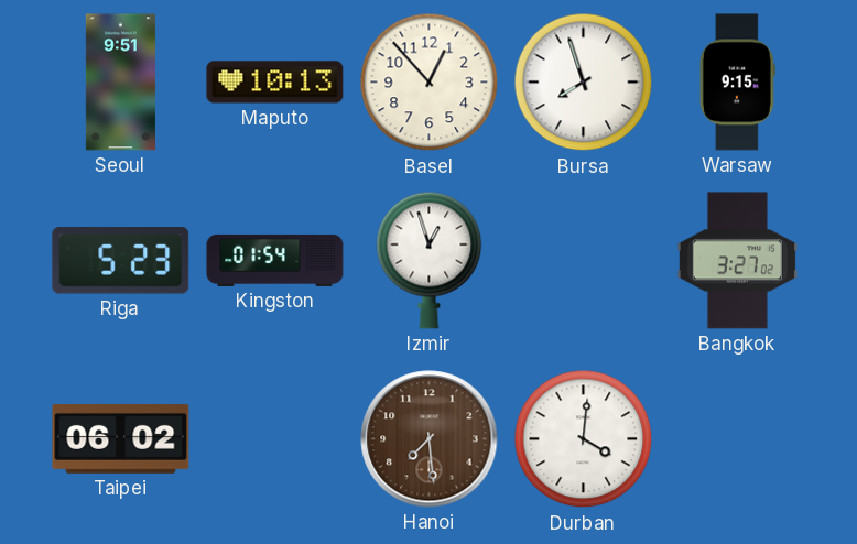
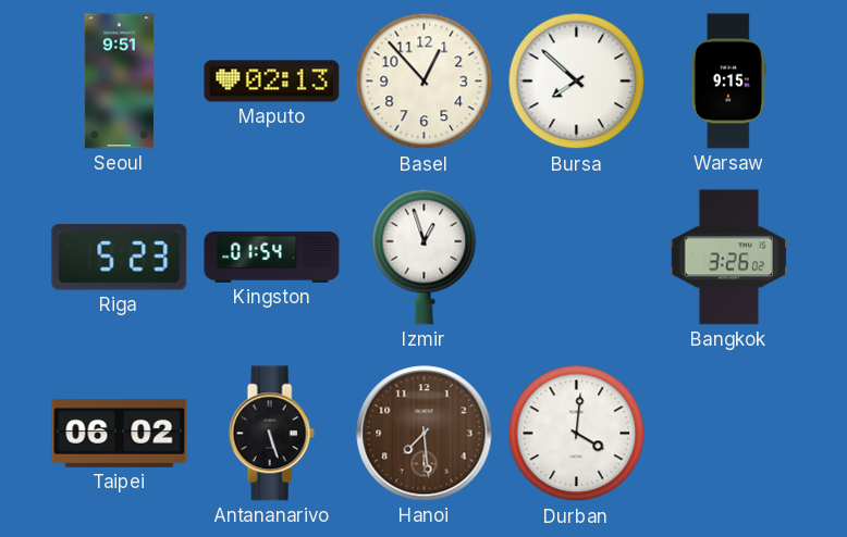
Maputo: 10:13 -> 02:13 (272, 82)
Bursa: 7:57 -> 7:52 (577, 82)
Bangkok: 3:27 -> 3:26 (729, 258)
Antananarivo: none -> 5:27 (271, 434)
